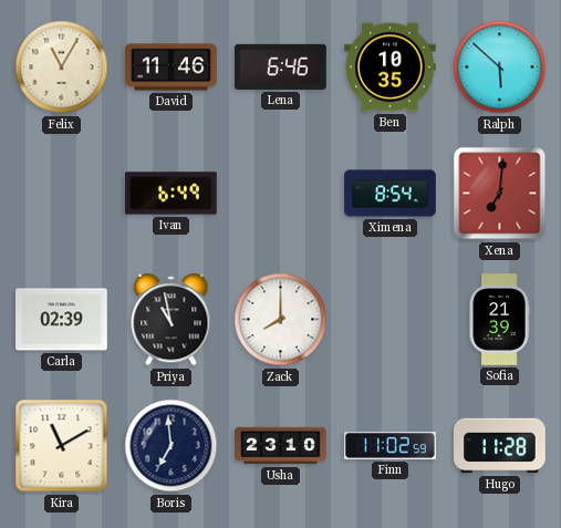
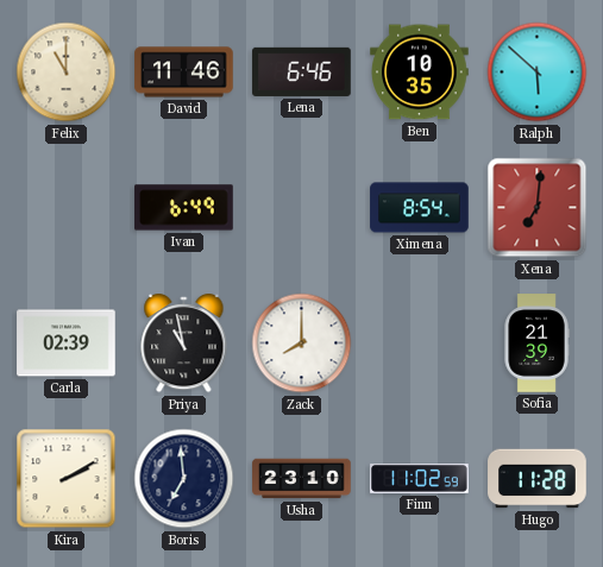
Felix: 11:05 -> 11:00 (67, 73)
Kira: 11:10 -> 2:10 (67, 479)
